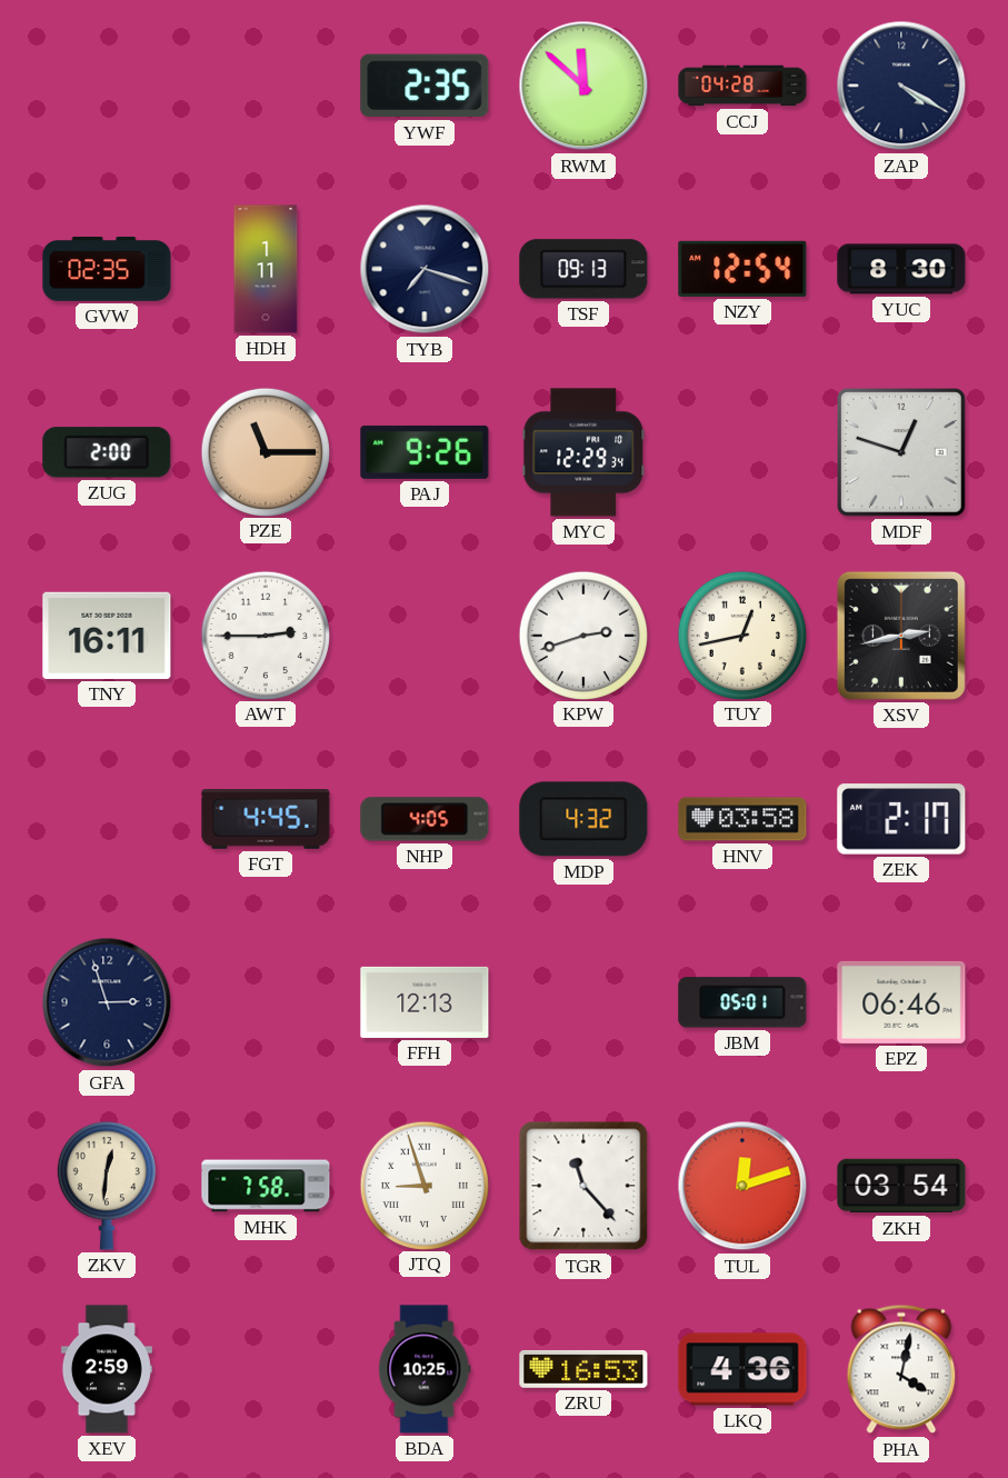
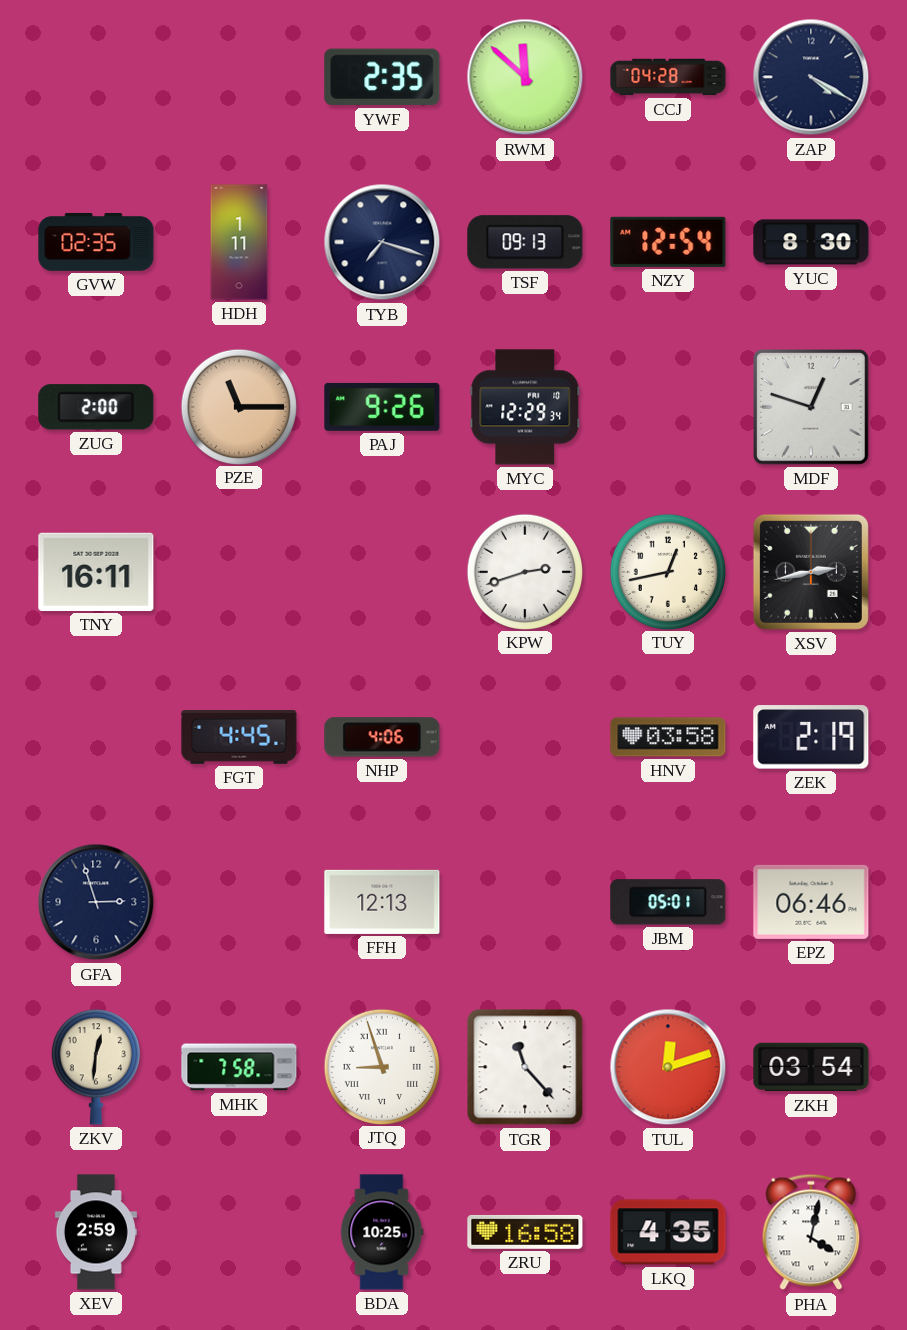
AWT: 2:45 -> none (265, 635)
NHP: 4:05 -> 4:06 (382, 737)
MDP: 4:32 -> none (583, 819)
ZEK: 2:17 -> 2:19 (811, 737)
ZRU: 16:53 -> 16:58 (525, 1232)
LKQ: 4:36 -> 4:35 (668, 1232)
